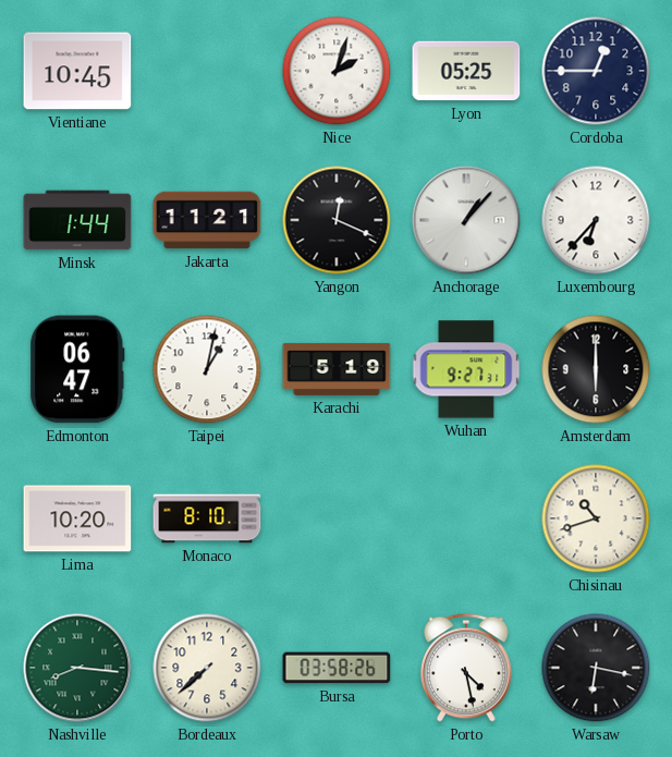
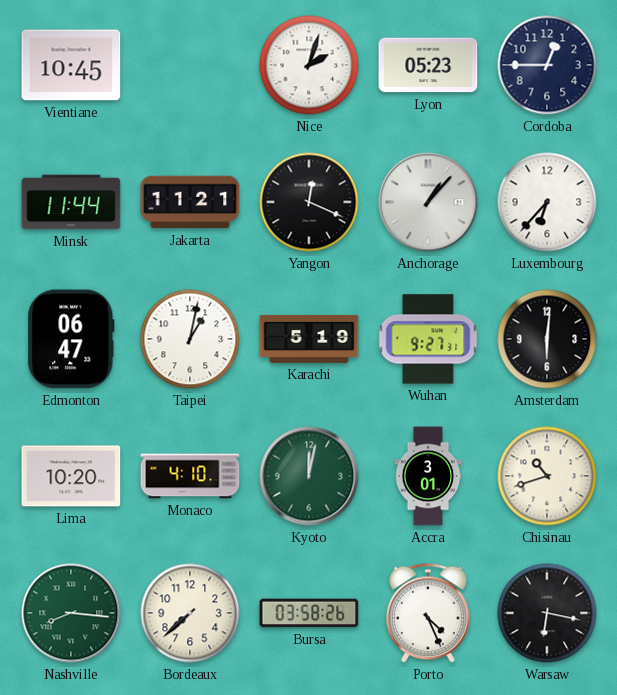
Lyon: 05:25 -> 05:23 (428, 65)
Minsk: 1:44 -> 11:44 (71, 202)
Amsterdam: 6:00 -> 6:01 (547, 339)
Monaco: 8:10 -> 4:10 (190, 476)
Kyoto: none -> 12:02 (309, 476)
Accra: none -> 3:01 (428, 476)
Porto: 4:28 -> 4:26 (429, 613)
